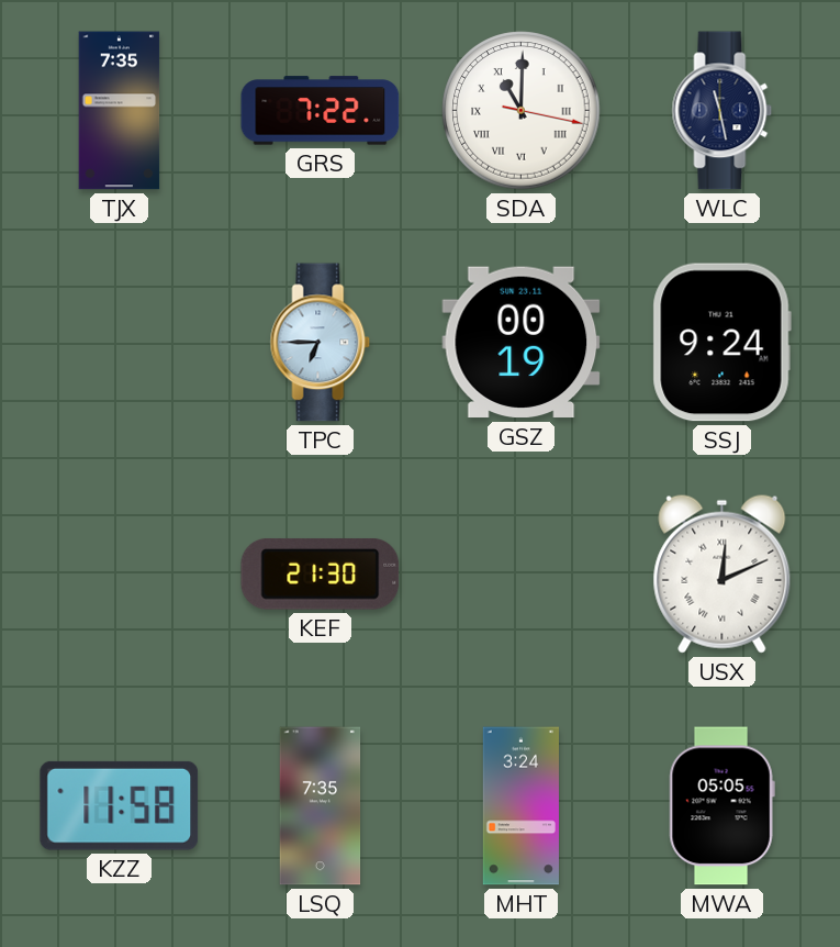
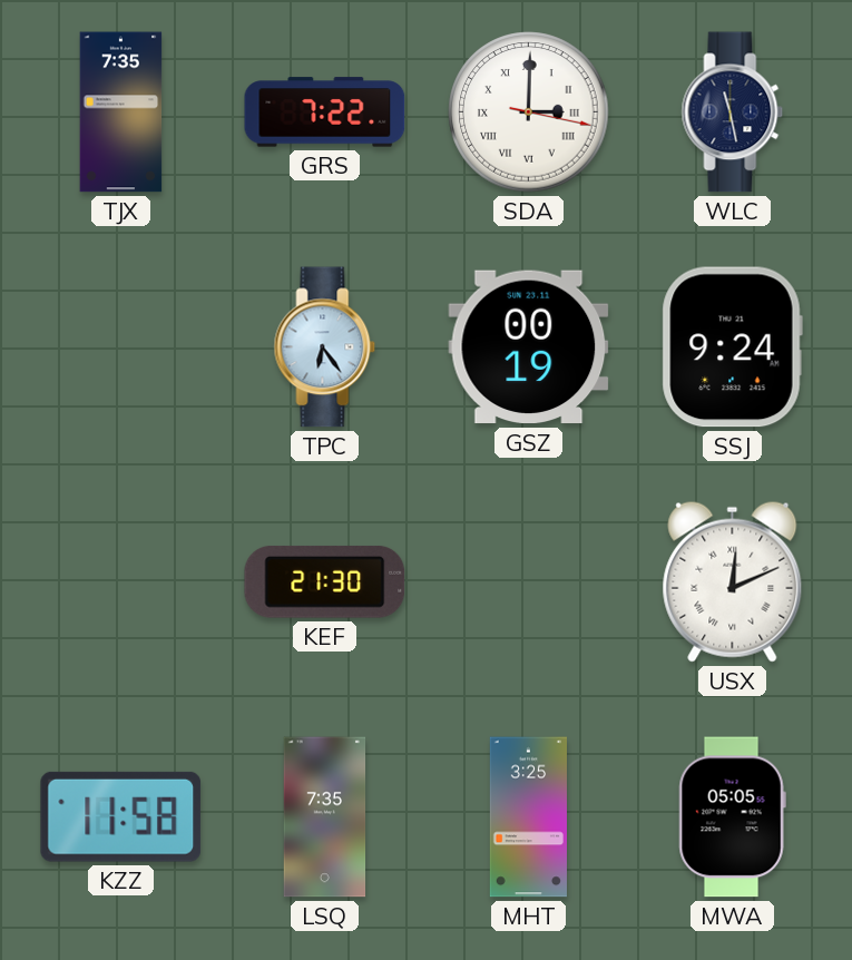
SDA: 11:00 -> 3:00 (529, 112)
TPC: 6:45 -> 6:24 (325, 347)
MHT: 3:24 -> 3:25 (528, 817)
